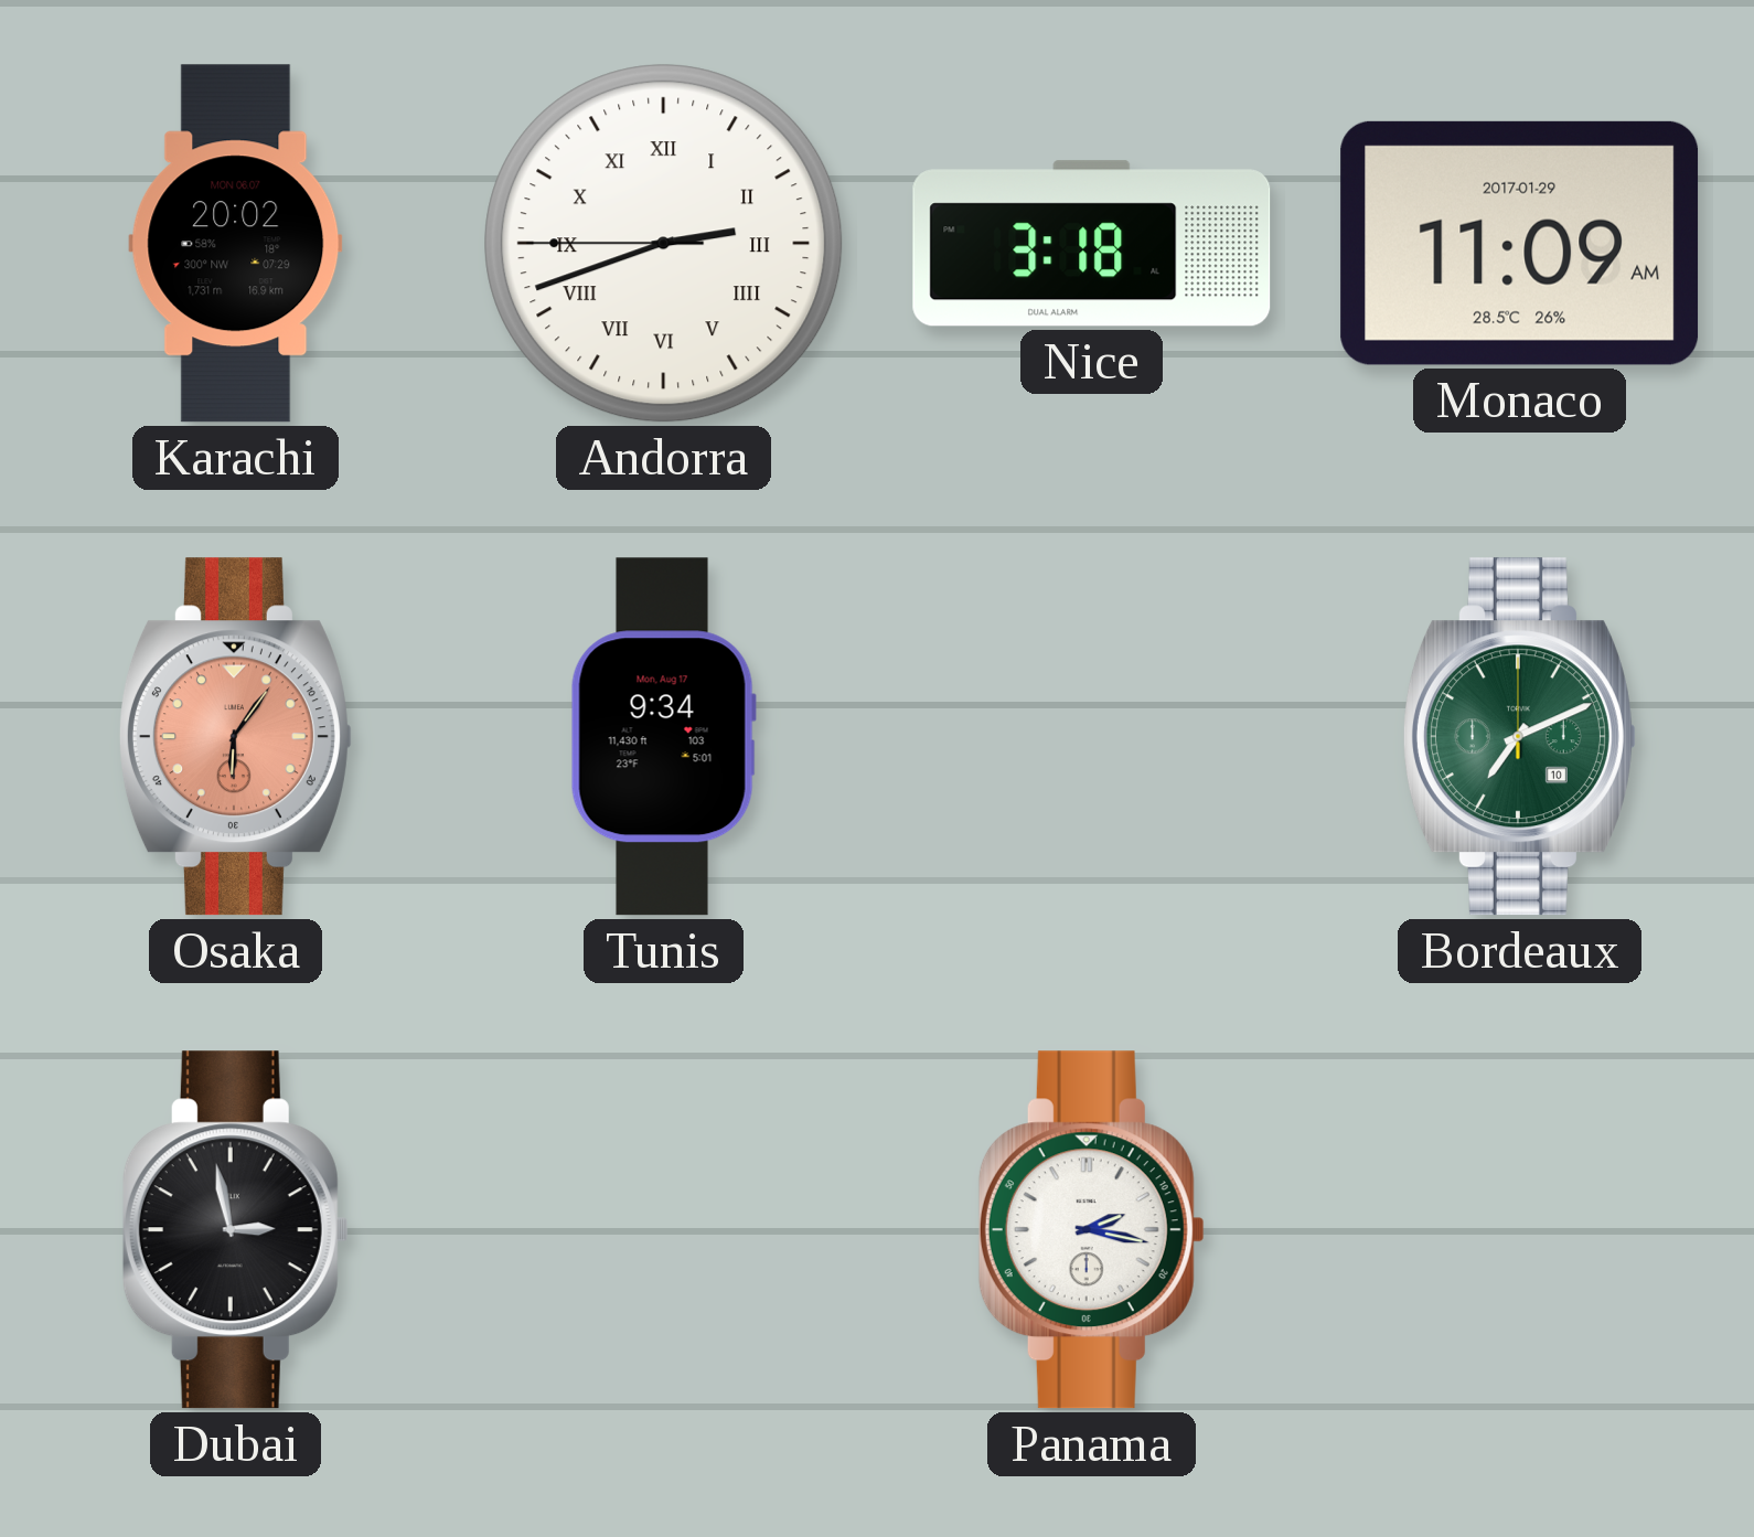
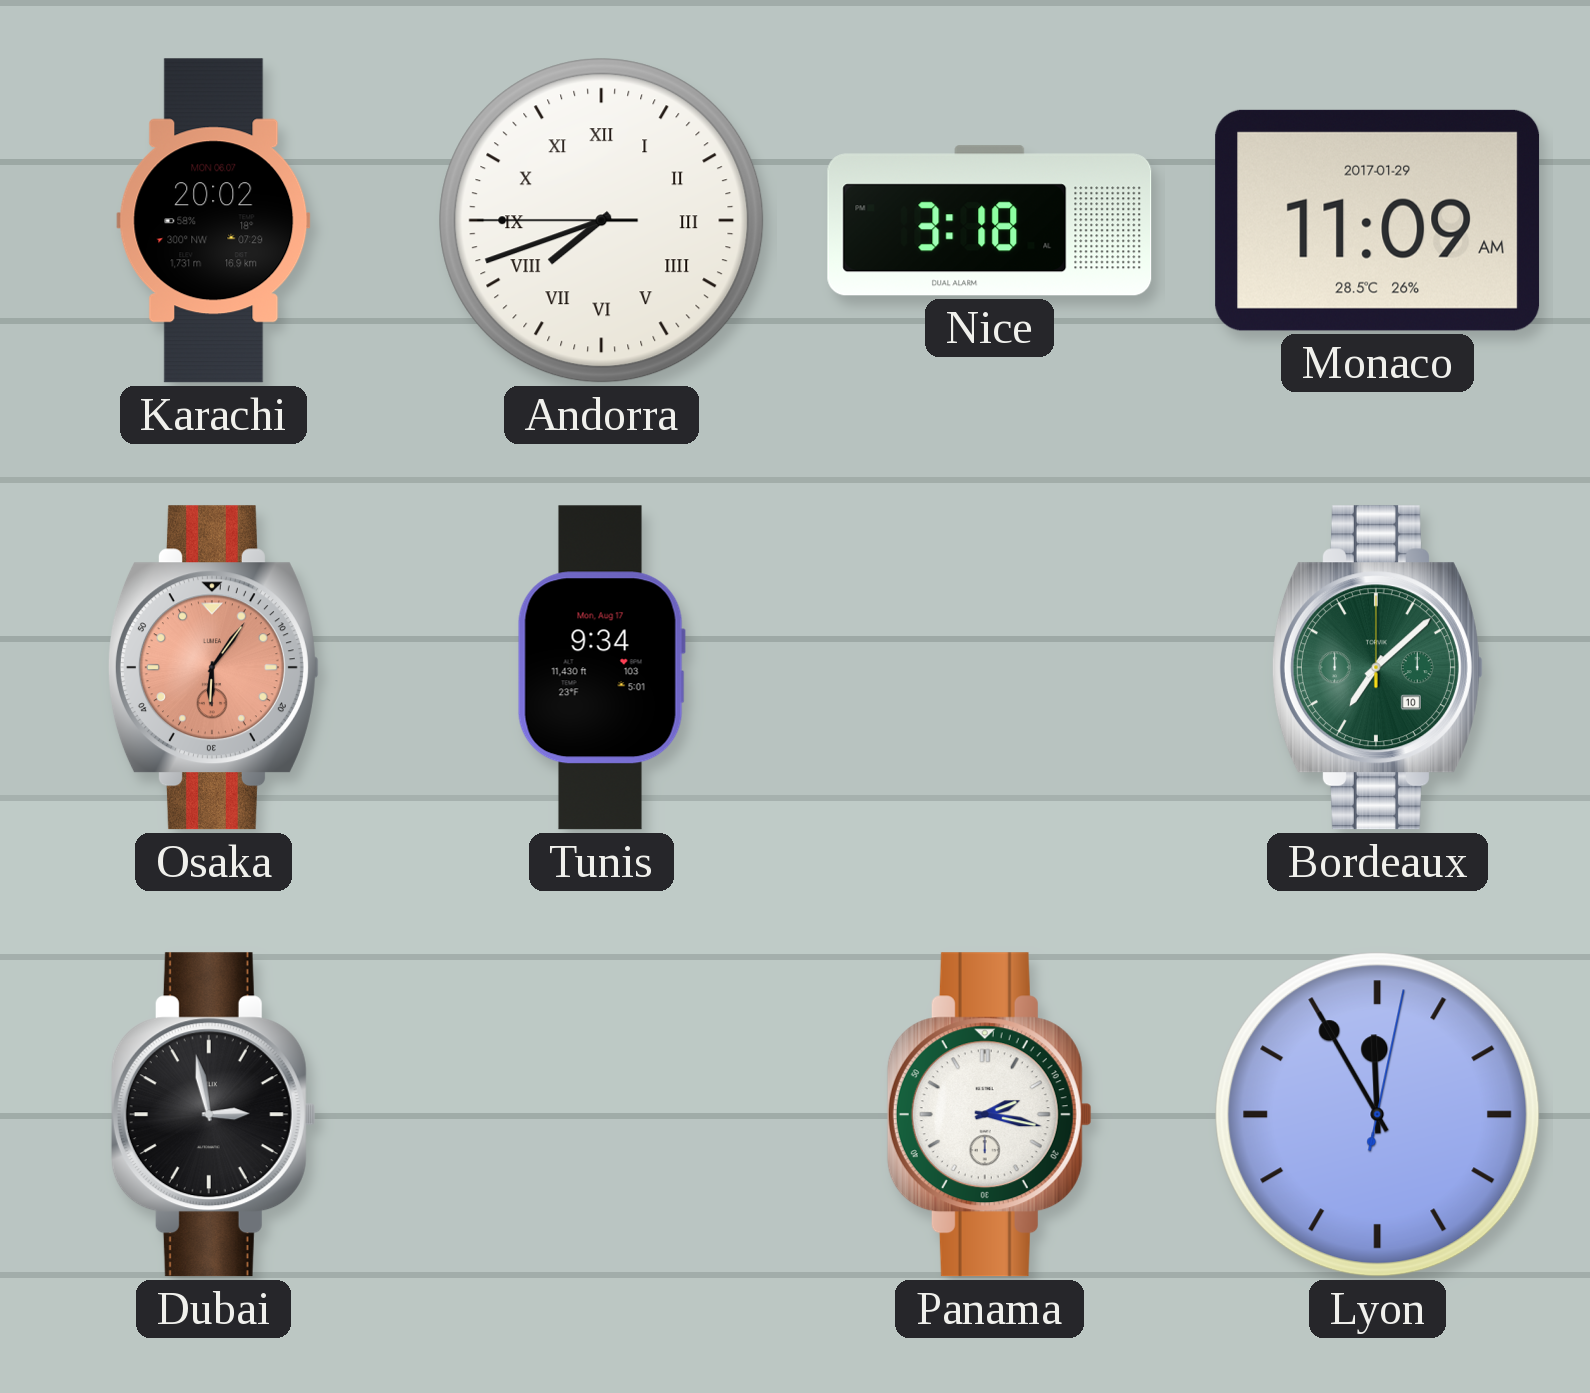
Andorra: 2:41 -> 7:41 (602, 221)
Bordeaux: 7:11 -> 7:08 (1377, 668)
Lyon: none -> 11:55 (1378, 1115)
